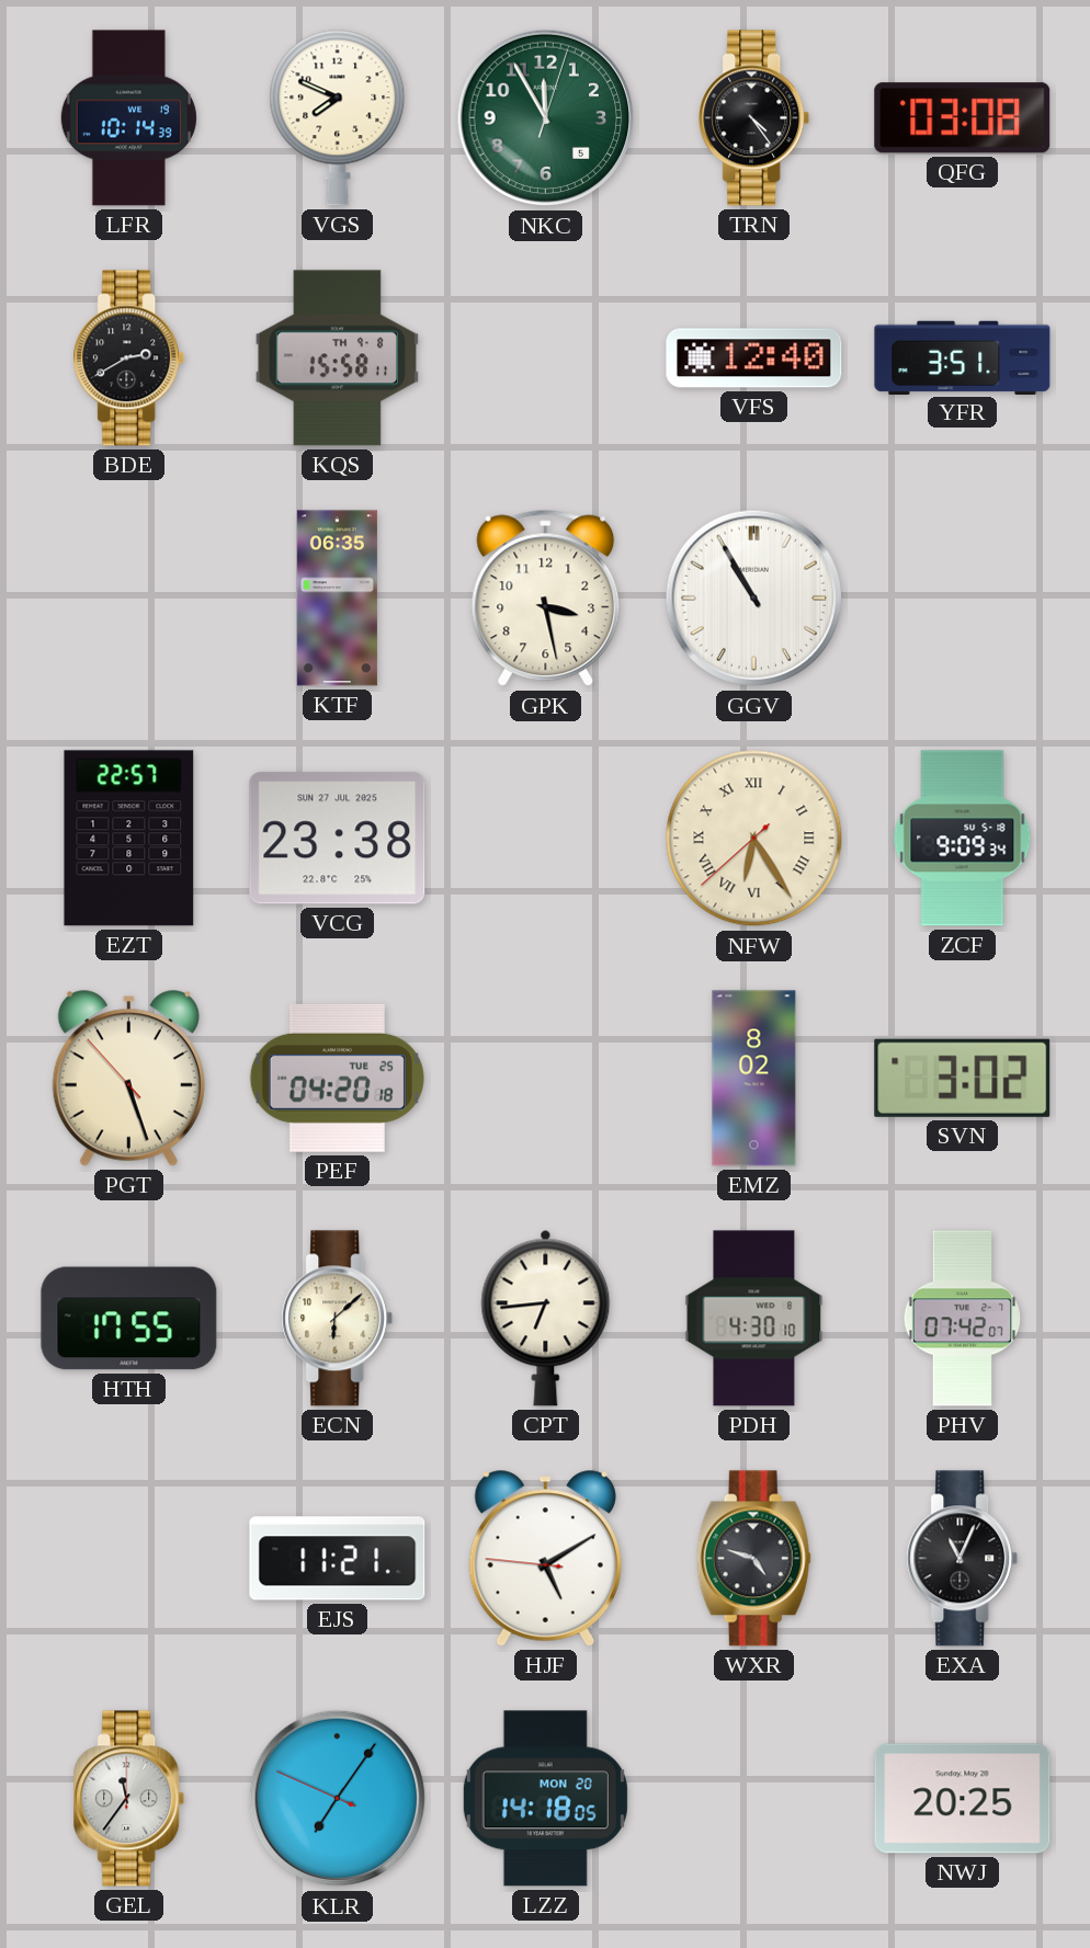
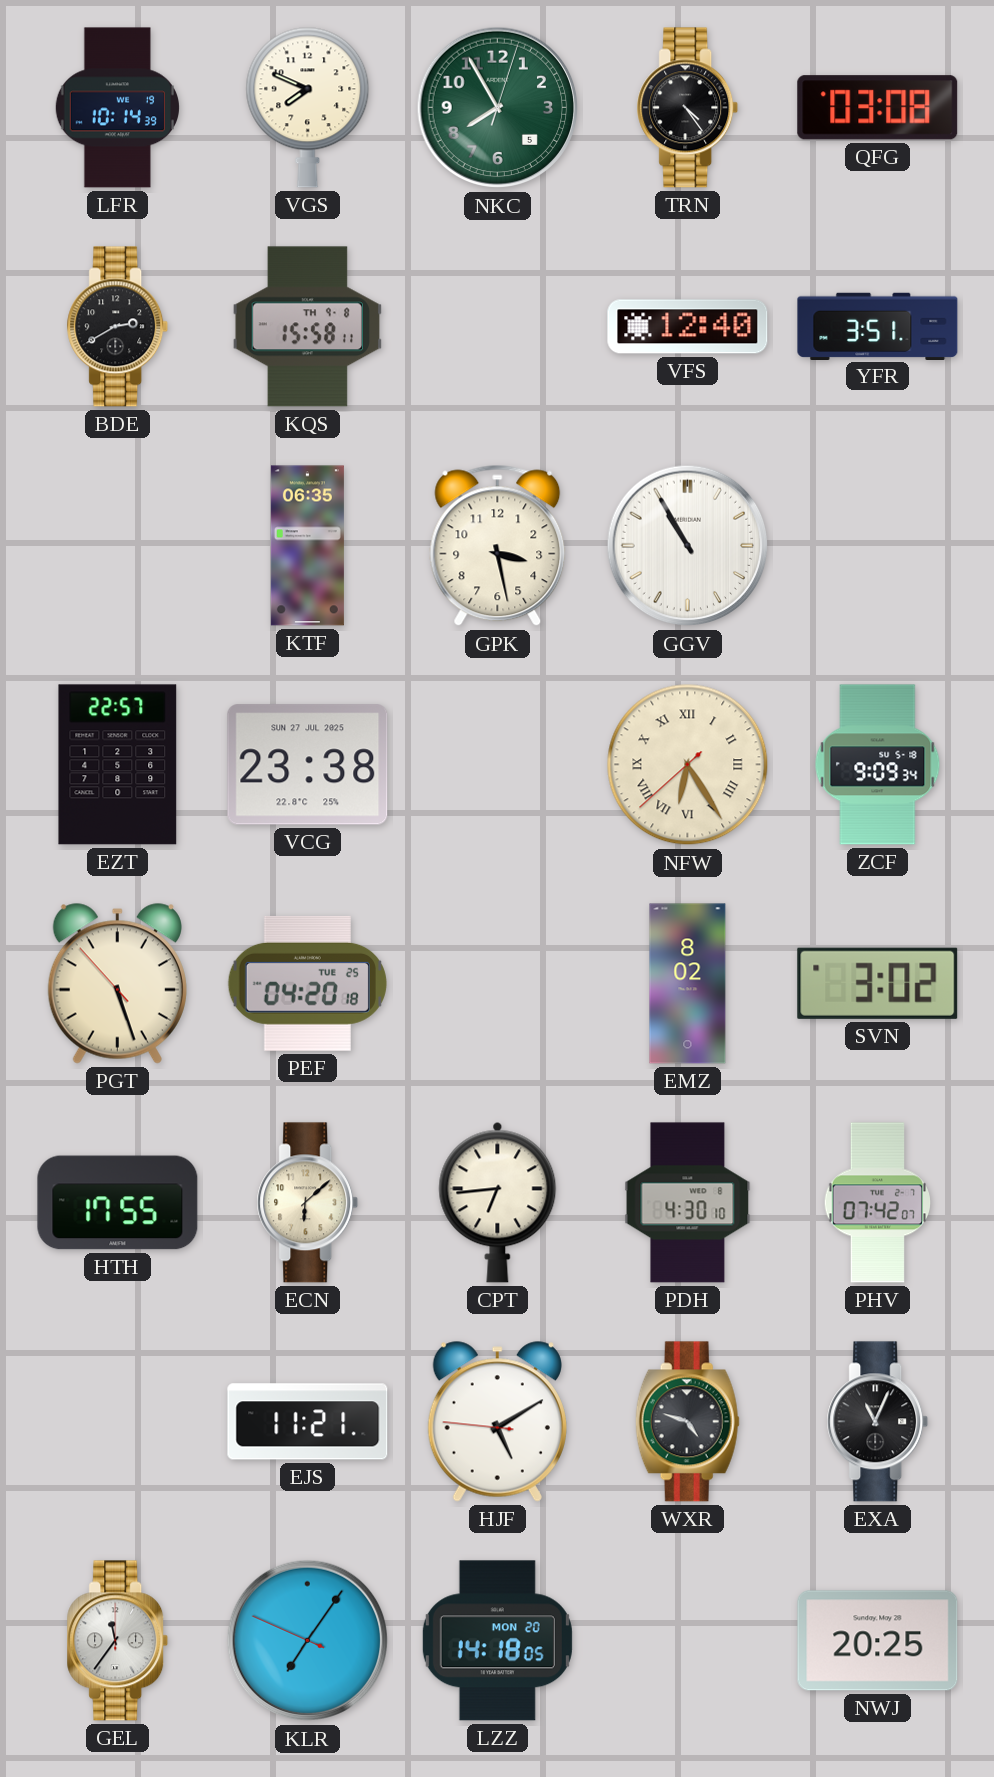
NKC: 11:55 -> 7:55 (498, 108)
